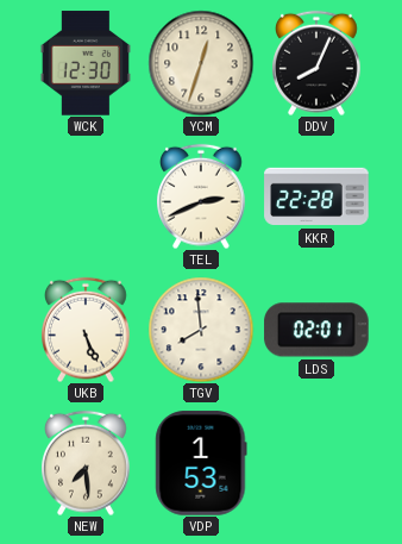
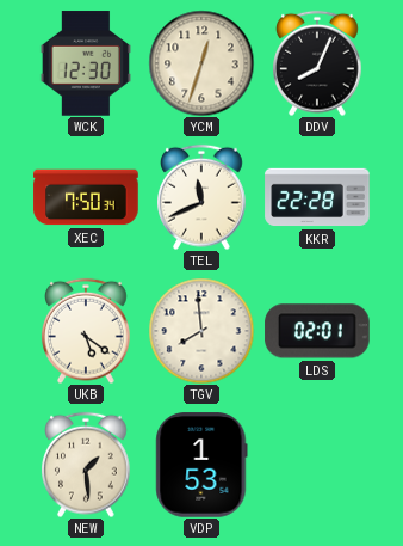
XEC: none -> 7:50 (86, 197)
TEL: 2:41 -> 11:41 (203, 197)
UKB: 5:26 -> 5:21 (87, 331)
NEW: 7:29 -> 1:29 (87, 465)
